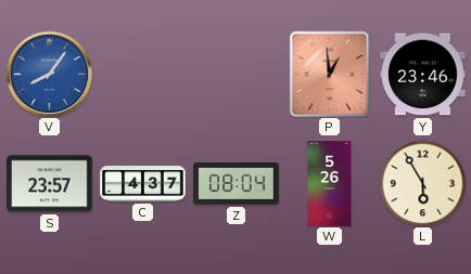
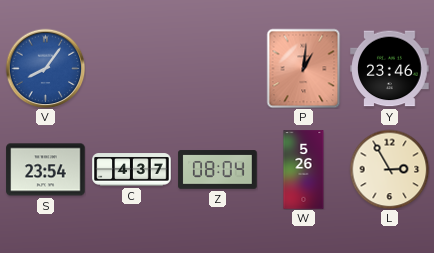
P: 12:59 -> 1:01 (304, 68)
S: 23:57 -> 23:54 (46, 170)
L: 5:55 -> 2:55 (389, 169)
